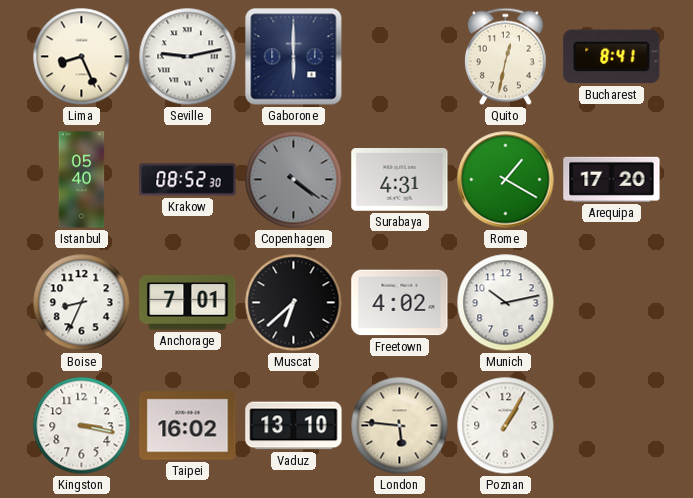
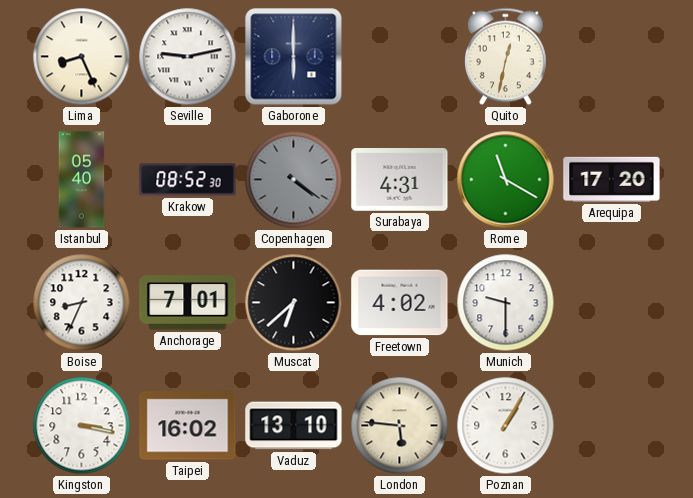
Bucharest: 8:41 -> none (612, 57)
Rome: 1:20 -> 11:20 (506, 180)
Munich: 10:13 -> 9:30 (506, 303)
